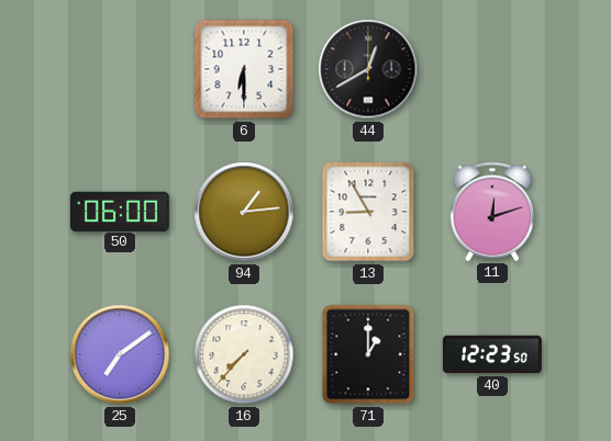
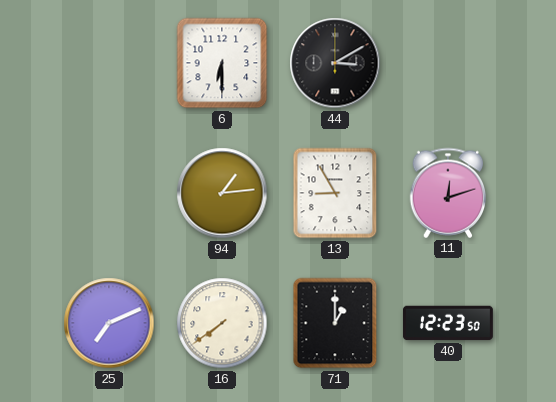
44: 12:40 -> 3:10 (335, 63)
50: 06:00 -> none (120, 211)
25: 7:09 -> 7:11 (109, 323)
16: 7:37 -> 7:39 (222, 323)
